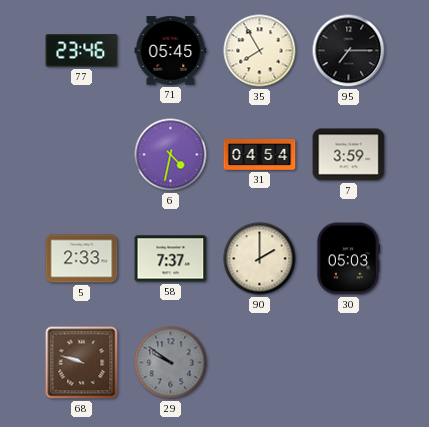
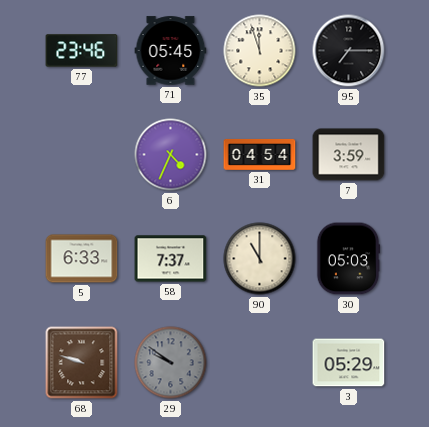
35: 7:55 -> 11:57 (260, 51)
6: 4:32 -> 4:34 (171, 155)
5: 2:33 -> 6:33 (82, 259)
90: 2:00 -> 11:00 (260, 259)
3: none -> 05:29 (349, 363)
